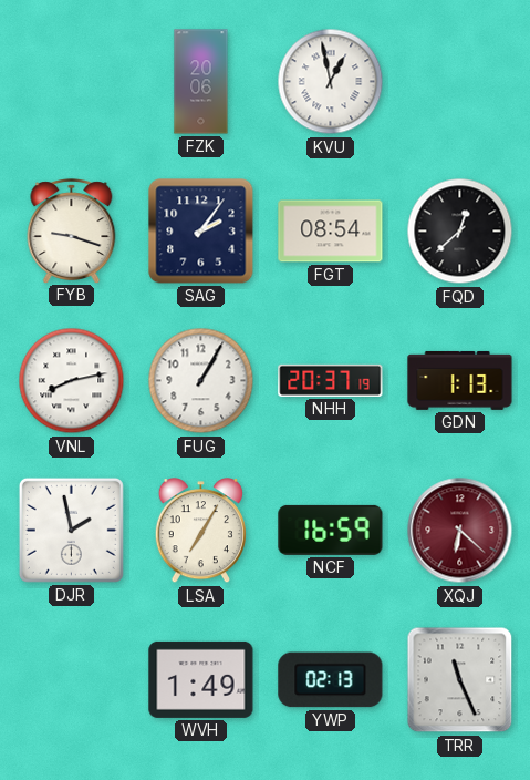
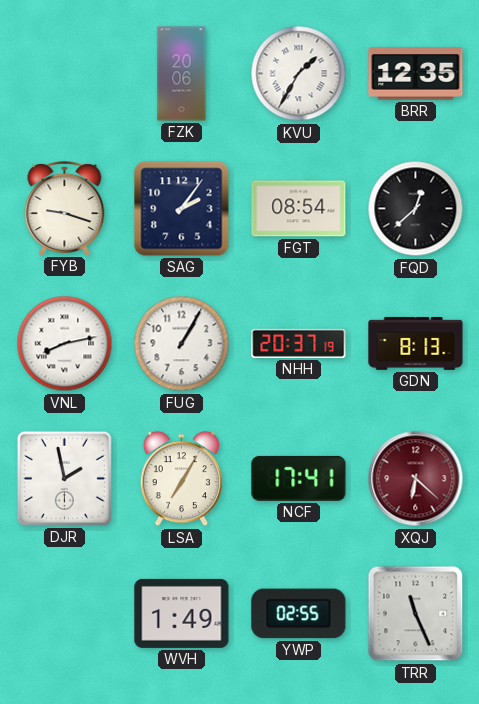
KVU: 12:58 -> 1:35 (299, 74)
BRR: none -> 12:35 (416, 74)
GDN: 1:13 -> 8:13 (416, 343)
NCF: 16:59 -> 17:41 (299, 478)
YWP: 02:13 -> 02:55 (299, 614)
